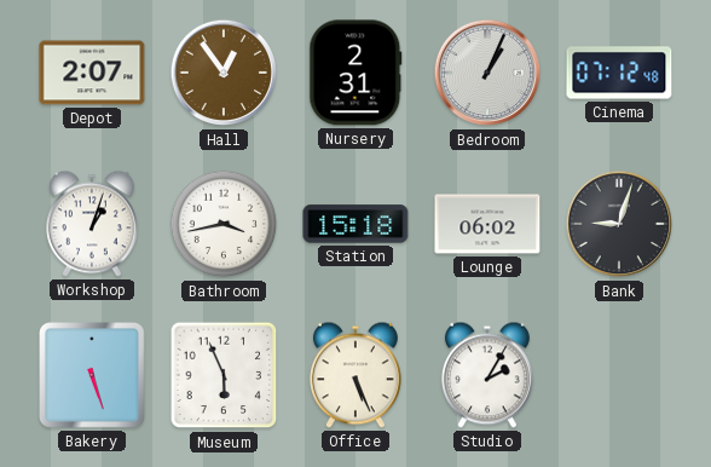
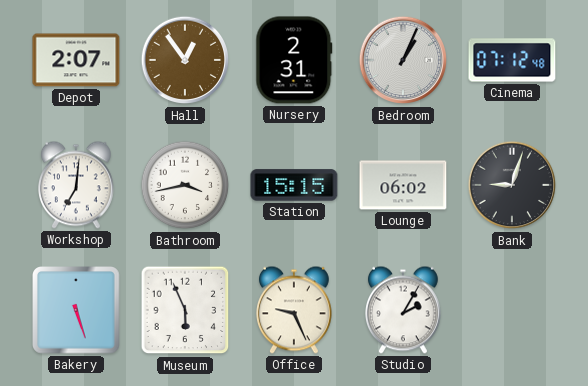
Workshop: 1:03 -> 7:01 (76, 185)
Station: 15:18 -> 15:15 (294, 185)
Office: 5:26 -> 9:26 (294, 310)
